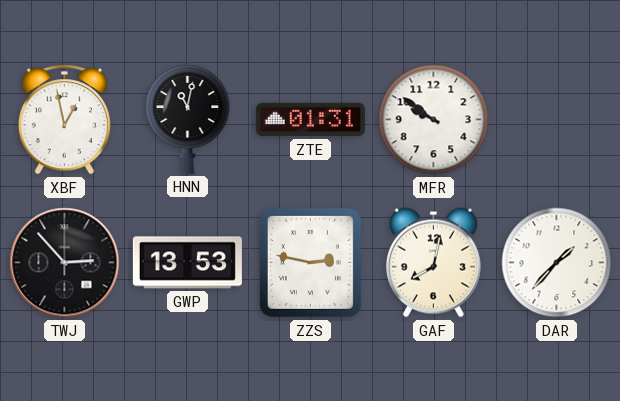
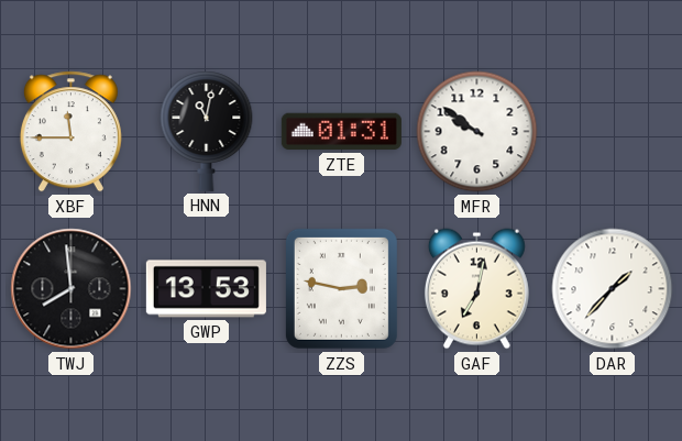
XBF: 12:58 -> 11:45 (70, 132)
TWJ: 2:53 -> 7:59 (71, 289)
GAF: 8:02 -> 7:02 (476, 289)
